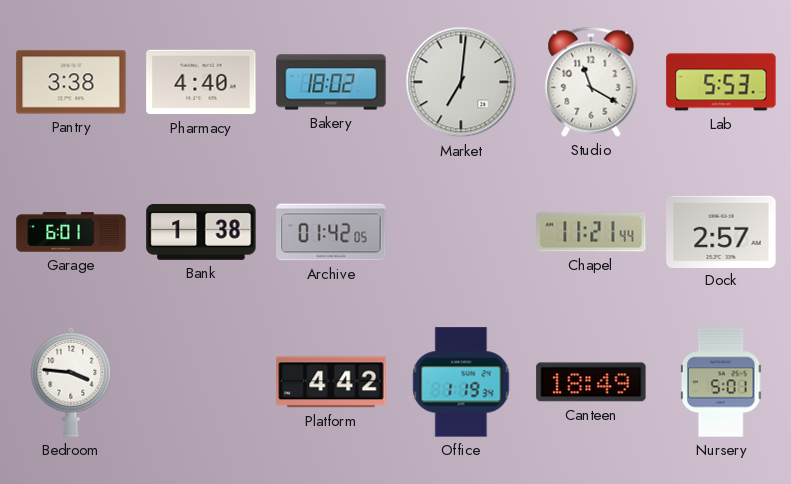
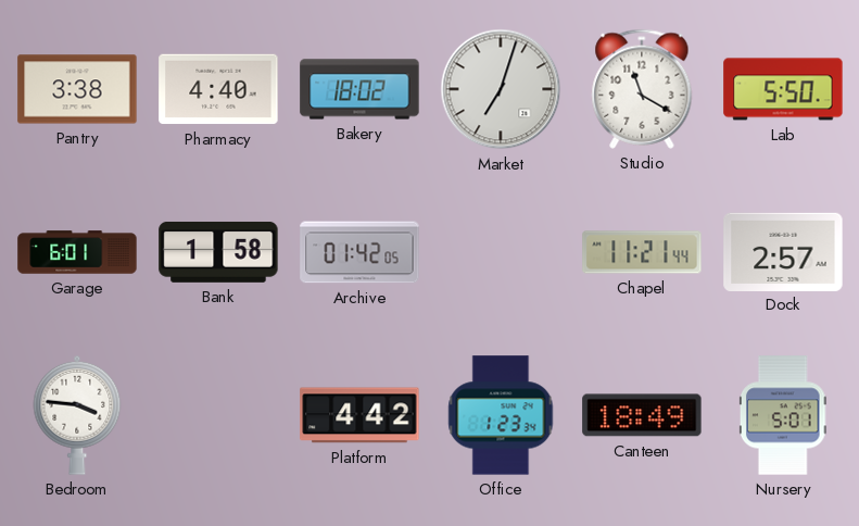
Market: 7:01 -> 7:03 (501, 89)
Lab: 5:53 -> 5:50 (783, 89)
Bank: 1:38 -> 1:58 (218, 252)
Office: 1:19 -> 1:23 (501, 415)
